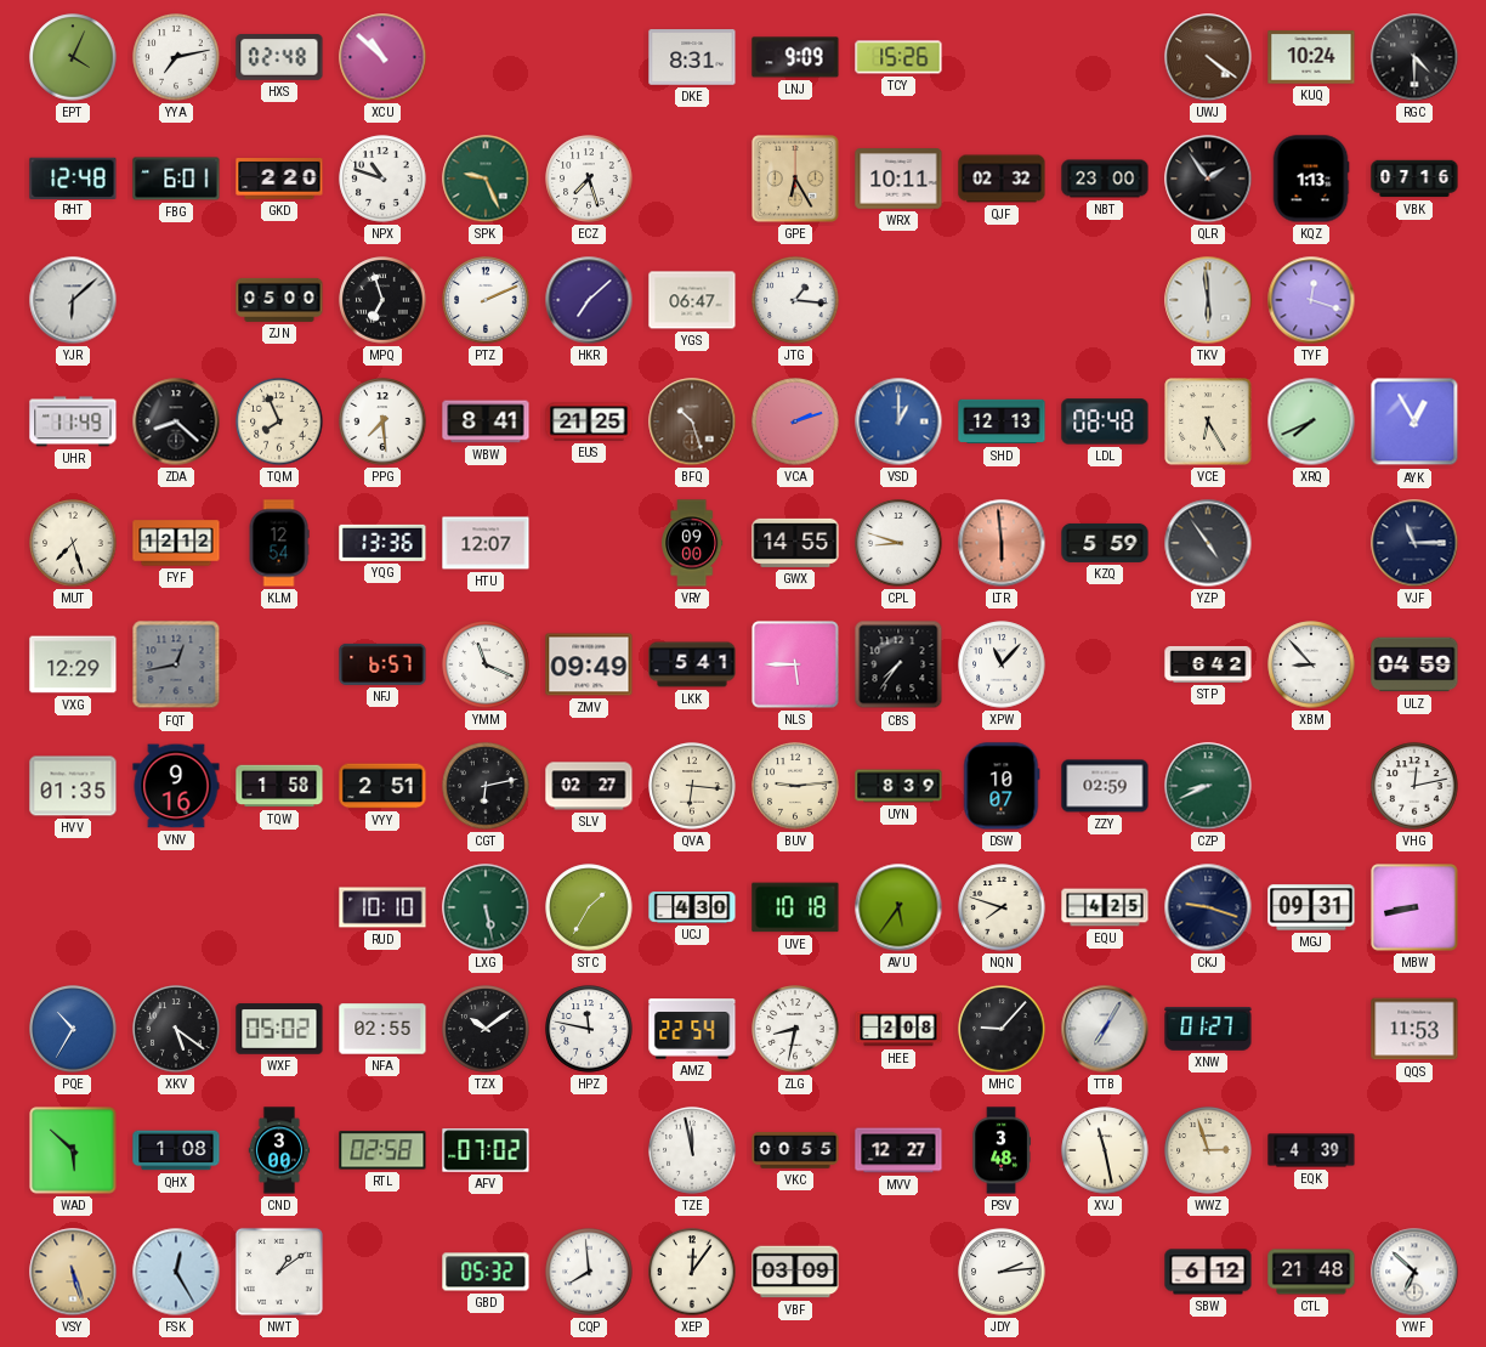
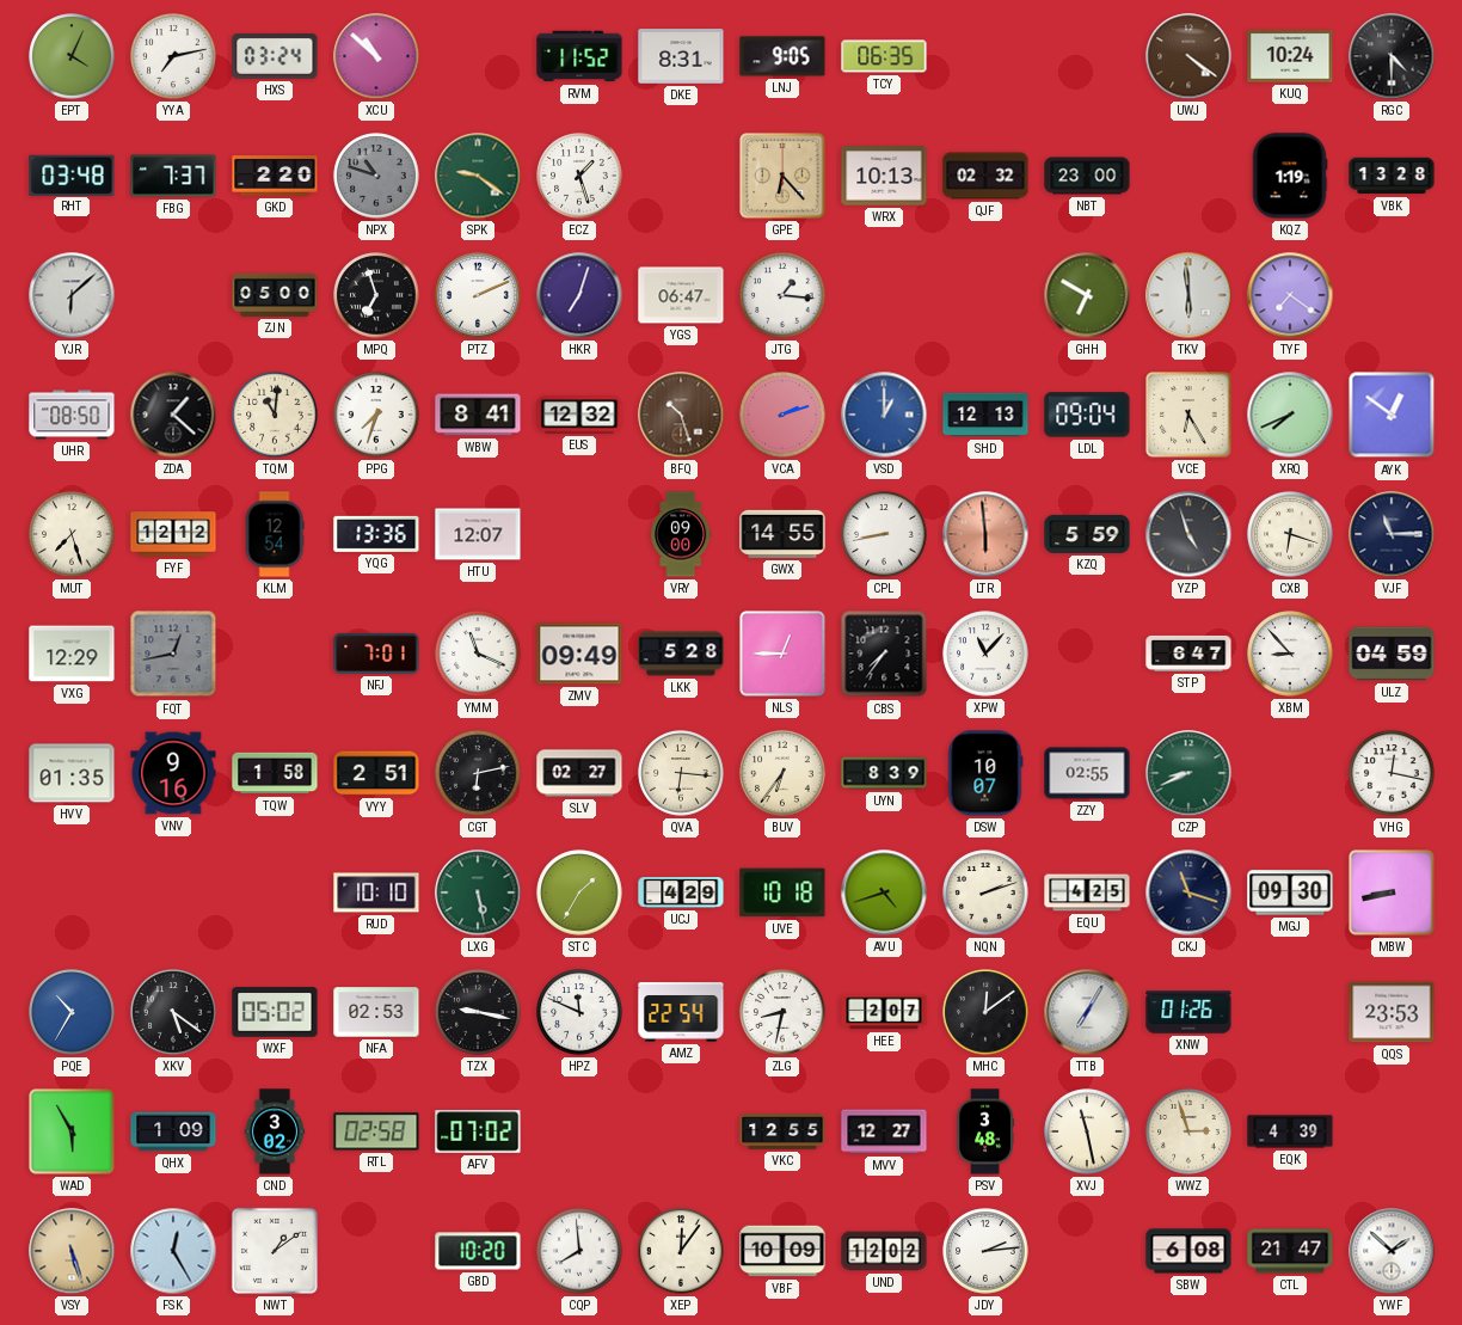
HXS: 02:48 -> 03:24 (275, 56)
RVM: none -> 11:52 (579, 56)
LNJ: 9:09 -> 9:05 (782, 56)
TCY: 15:26 -> 06:35 (884, 56)
RHT: 12:48 -> 03:48 (72, 174)
FBG: 6:01 -> 7:37 (173, 176)
NPX dial: white -> grey (376, 176)
SPK: 9:26 -> 9:21 (478, 176)
ECZ: 7:27 -> 1:27 (579, 176)
GPE: 6:25 -> 6:23 (782, 176)
WRX: 10:11 -> 10:13 (884, 176)
QLR: 1:54 -> none (1208, 179)
KQZ: 1:13 -> 1:19 (1290, 176)
VBK: 07:16 -> 13:28 (1392, 176)
HKR: 7:08 -> 7:03 (579, 295)
GHH: none -> 6:50 (1087, 295)
TYF: 12:18 -> 7:21 (1290, 295)
UHR: 11:49 -> 08:50 (72, 415)
ZDA: 8:22 -> 1:22 (173, 415)
TQM: 7:56 -> 11:01 (275, 415)
PPG: 7:29 -> 7:33 (376, 415)
EUS: 21:25 -> 12:32 (579, 415)
LDL: 08:48 -> 09:04 (1087, 415)
AYK: 12:55 -> 12:51 (1392, 415)
CPL: 8:48 -> 8:43 (884, 534)
YZP: 4:54 -> 4:57 (1188, 534)
CXB: none -> 6:18 (1290, 534)
NFJ: 6:57 -> 7:01 (376, 654)
LKK: 5:41 -> 5:28 (681, 654)
NLS: 5:45 -> 12:45 (782, 654)
STP: 6:42 -> 6:47 (1188, 654)
BUV: 9:14 -> 6:36 (782, 773)
ZZY: 02:59 -> 02:55 (1087, 773)
VHG: 12:13 -> 12:17 (1392, 773)
UCJ: 4:30 -> 4:29 (681, 892)
AVU: 5:36 -> 4:42 (884, 892)
NQN: 7:48 -> 2:12 (985, 892)
CKJ: 9:18 -> 11:18 (1188, 892)
MGJ: 09:31 -> 09:30 (1290, 892)
NFA: 02:55 -> 02:53 (376, 1012)
TZX: 10:09 -> 9:17 (478, 1012)
HPZ: 11:47 -> 11:49 (579, 1012)
HEE: 2:08 -> 2:07 (884, 1012)
MHC: 9:07 -> 12:09 (985, 1012)
XNW: 01:27 -> 01:26 (1188, 1012)
QQS: 11:53 -> 23:53 (1392, 1012)
WAD: 5:52 -> 5:55 (72, 1131)
QHX: 1:08 -> 1:09 (173, 1131)
CND: 3:00 -> 3:02 (275, 1131)
TZE: 11:58 -> none (692, 1150)
VKC: 00:55 -> 12:55 (782, 1131)
GBD: 05:32 -> 10:20 (478, 1251)
VBF: 03:09 -> 10:09 (782, 1251)
UND: none -> 12:02 (884, 1251)
SBW: 6:12 -> 6:08 (1188, 1251)
CTL: 21:48 -> 21:47 (1290, 1251)
YWF: 6:52 -> 1:52 (1392, 1251)
